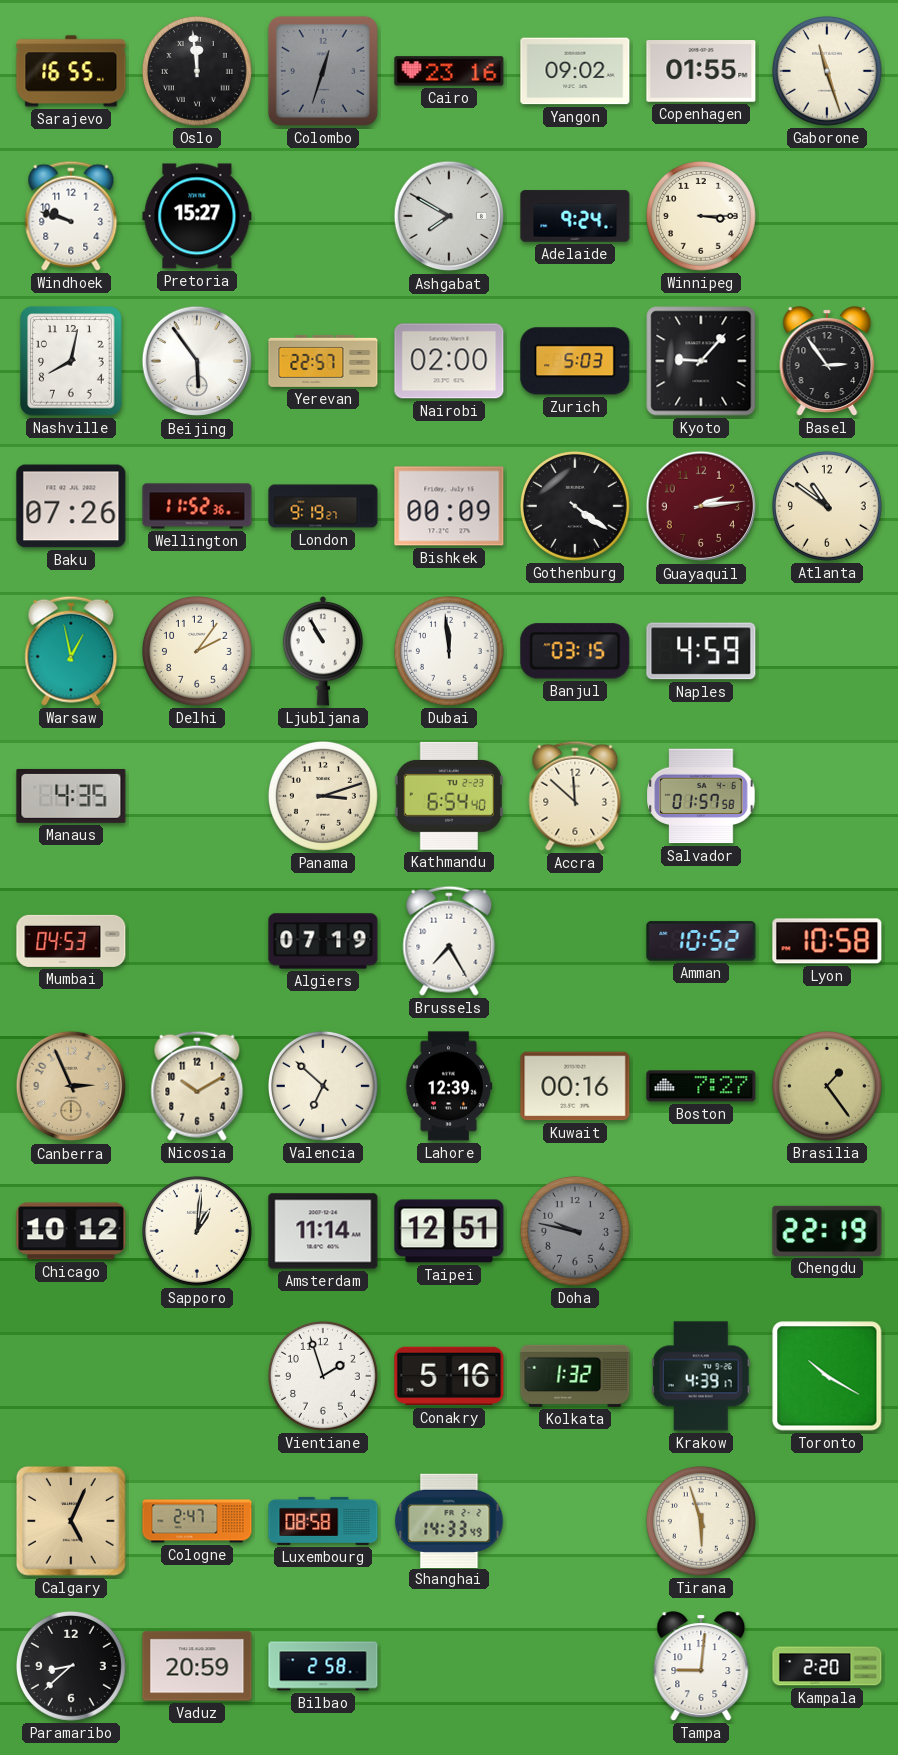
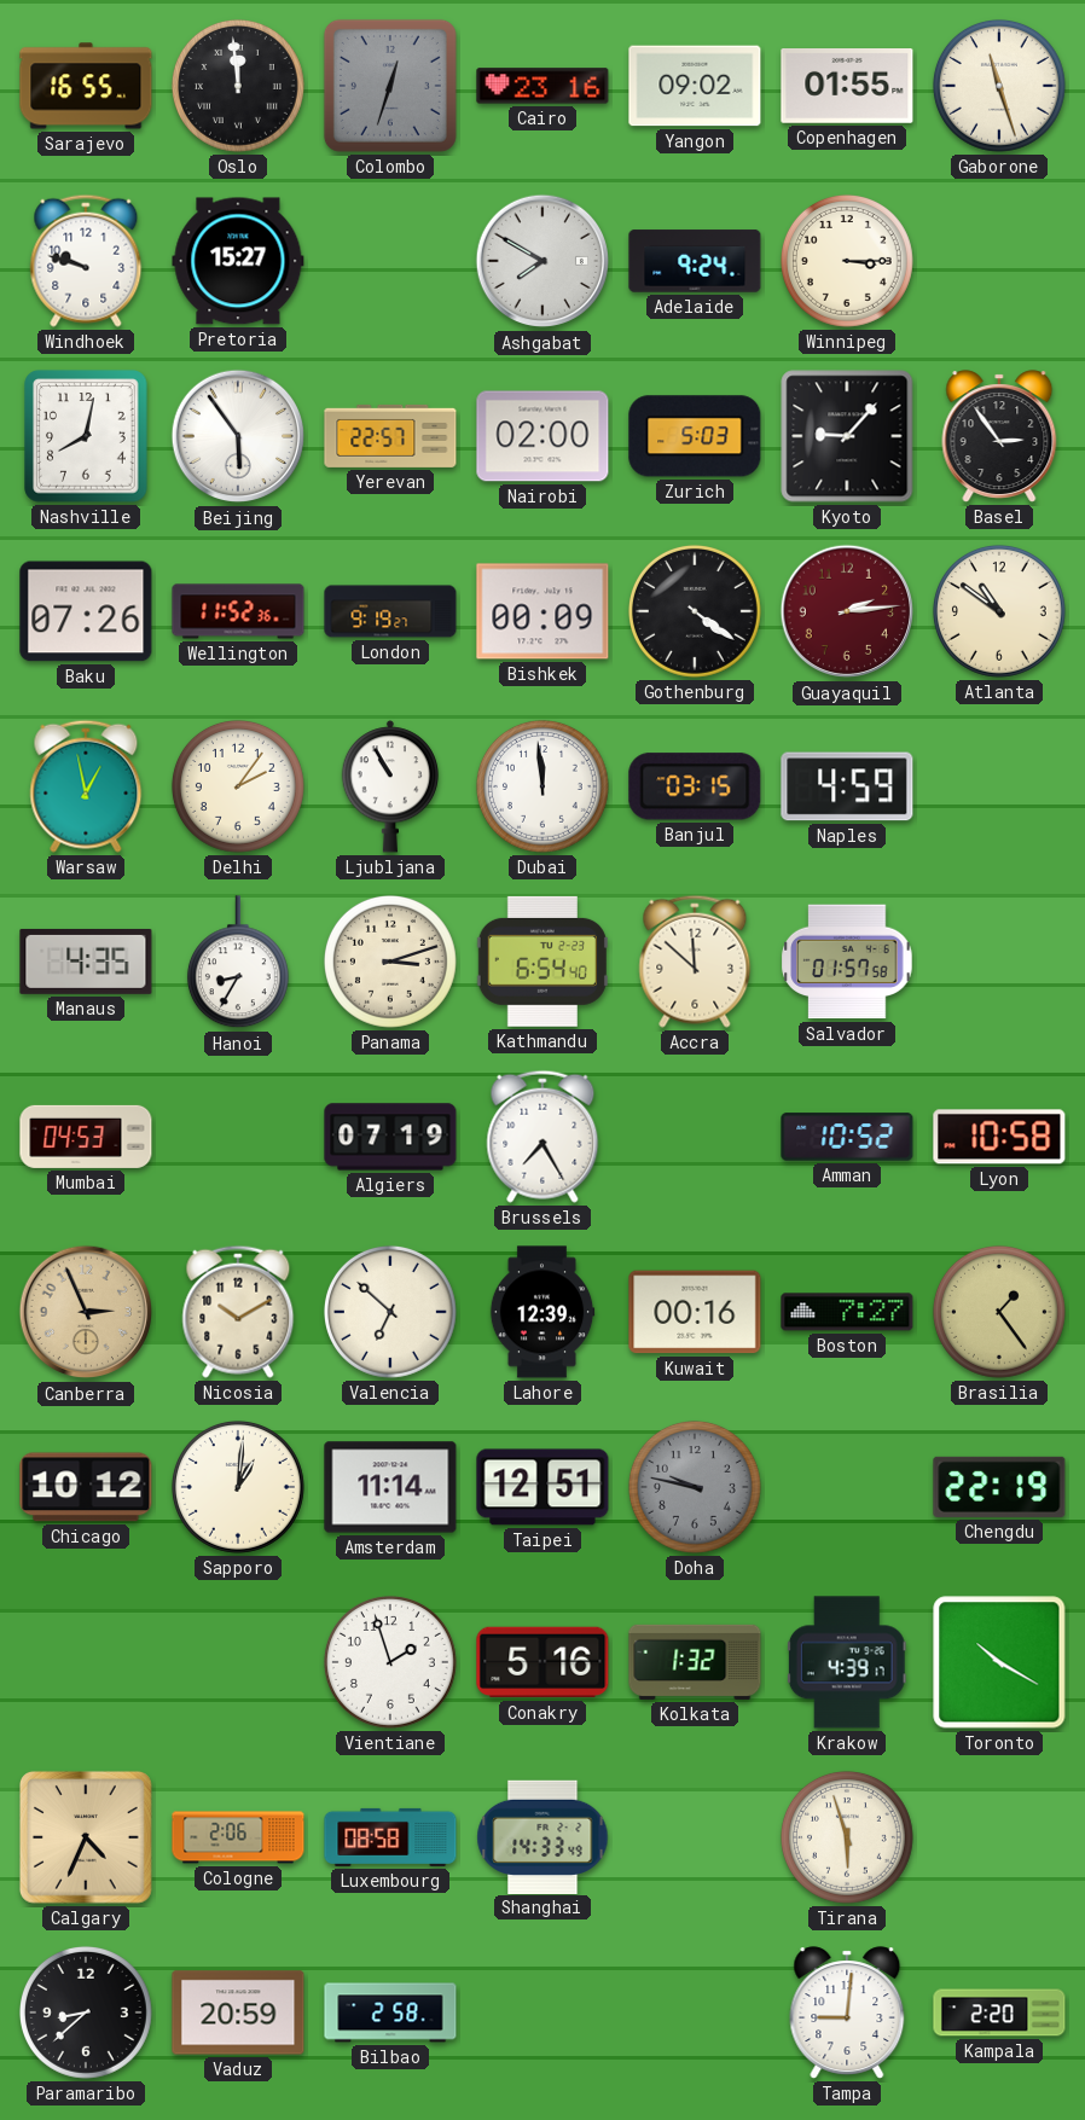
Hanoi: none -> 8:35 (238, 963)
Calgary: 5:04 -> 4:34 (86, 1837)
Cologne: 2:47 -> 2:06 (238, 1837)
